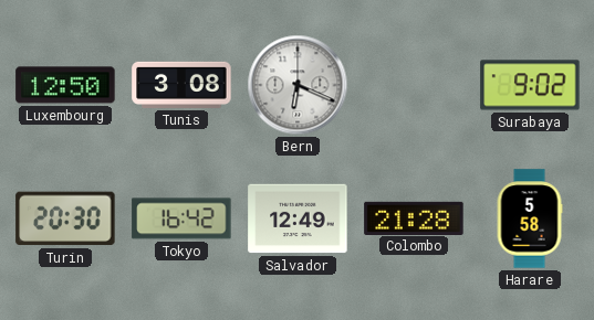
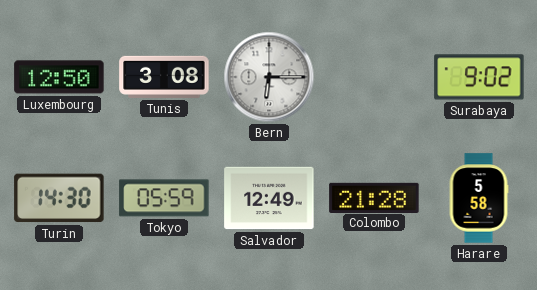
Bern: 6:19 -> 6:15 (269, 77)
Turin: 20:30 -> 14:30 (59, 198)
Tokyo: 16:42 -> 05:59 (164, 198)
